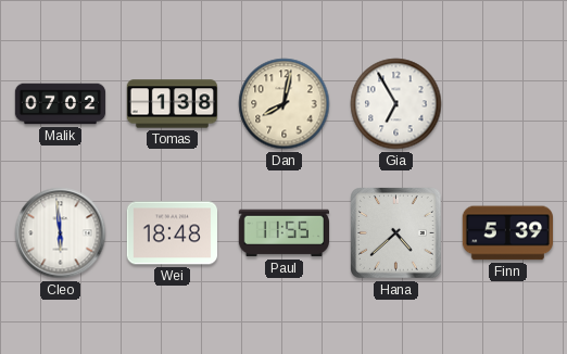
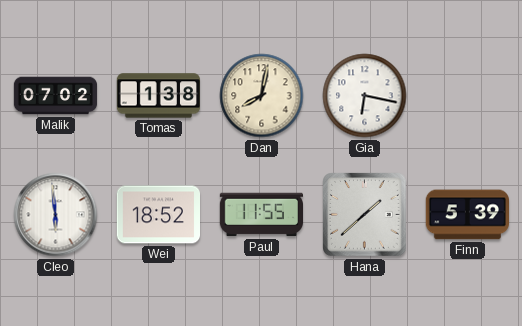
Gia: 6:55 -> 6:17 (365, 96)
Wei: 18:48 -> 18:52 (158, 215)
Hana: 4:38 -> 1:38 (365, 215)
